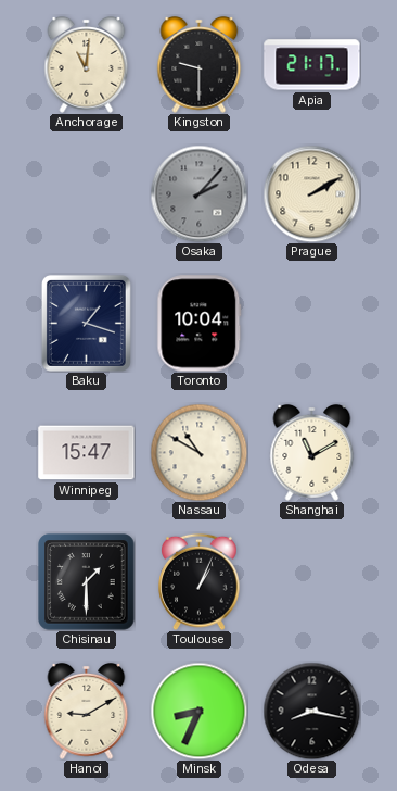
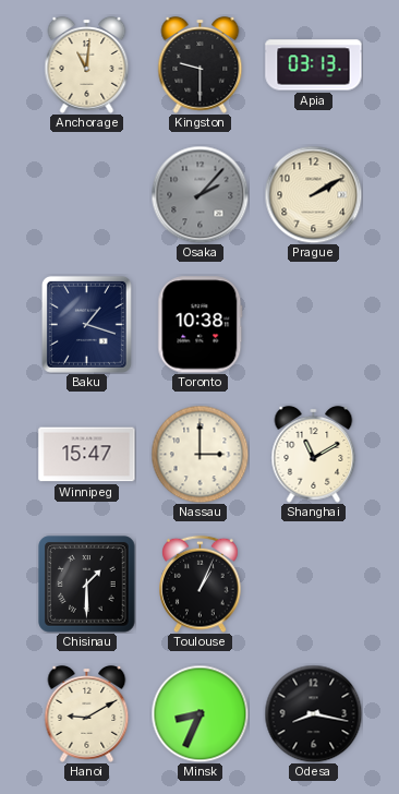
Apia: 21:17 -> 03:13 (314, 65)
Toronto: 10:04 -> 10:38 (201, 325)
Nassau: 10:50 -> 3:00 (199, 454)
